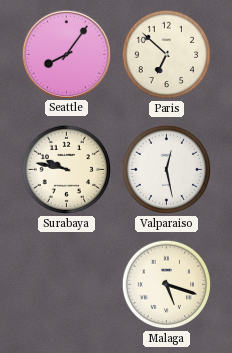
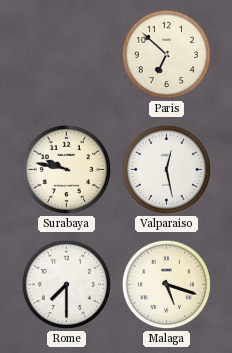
Seattle: 8:06 -> none (66, 54)
Rome: none -> 7:30 (67, 285)
